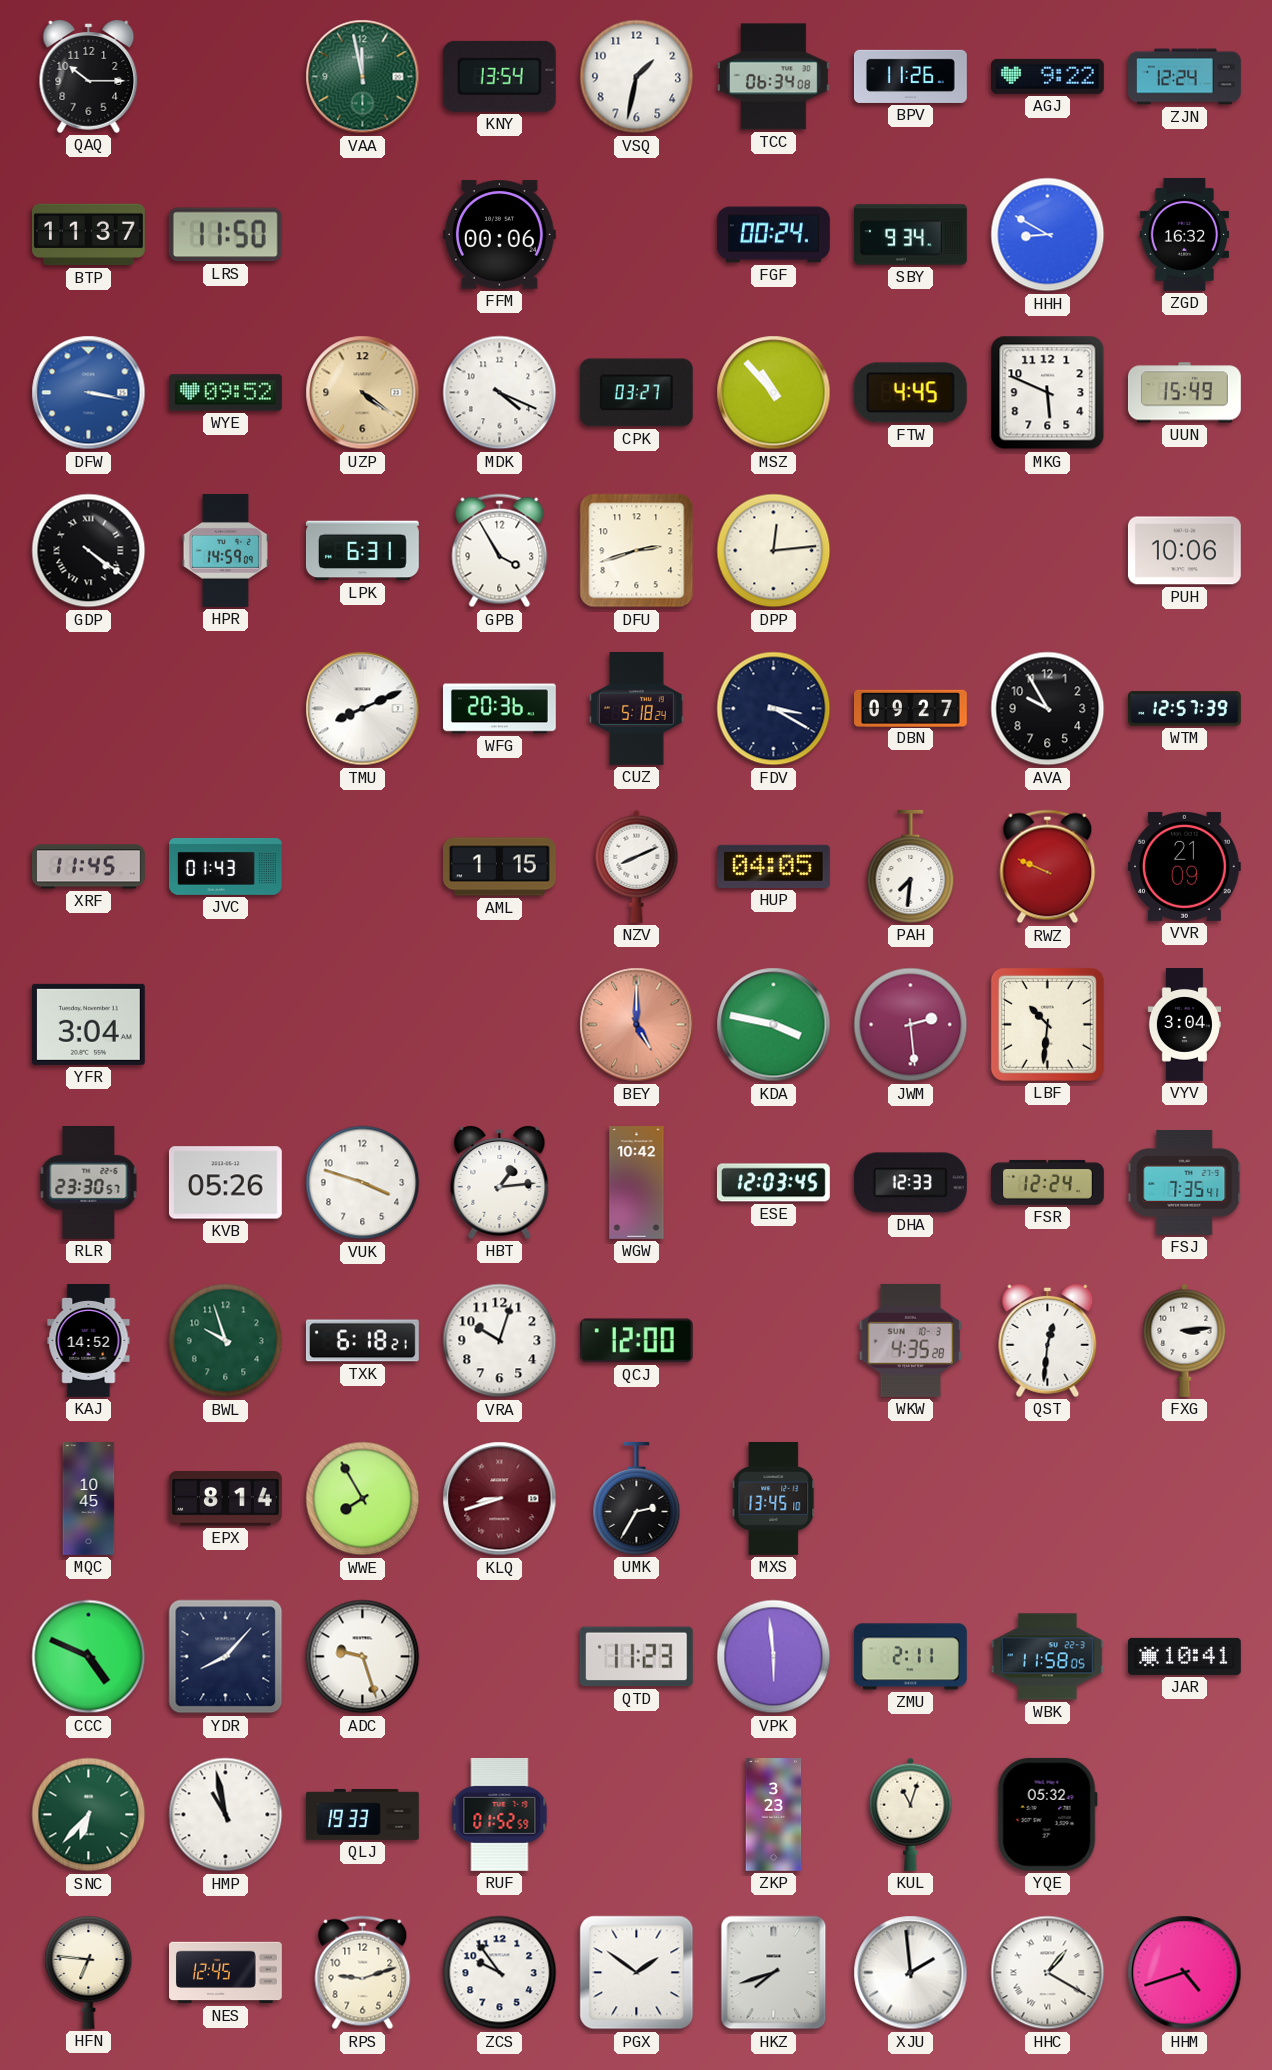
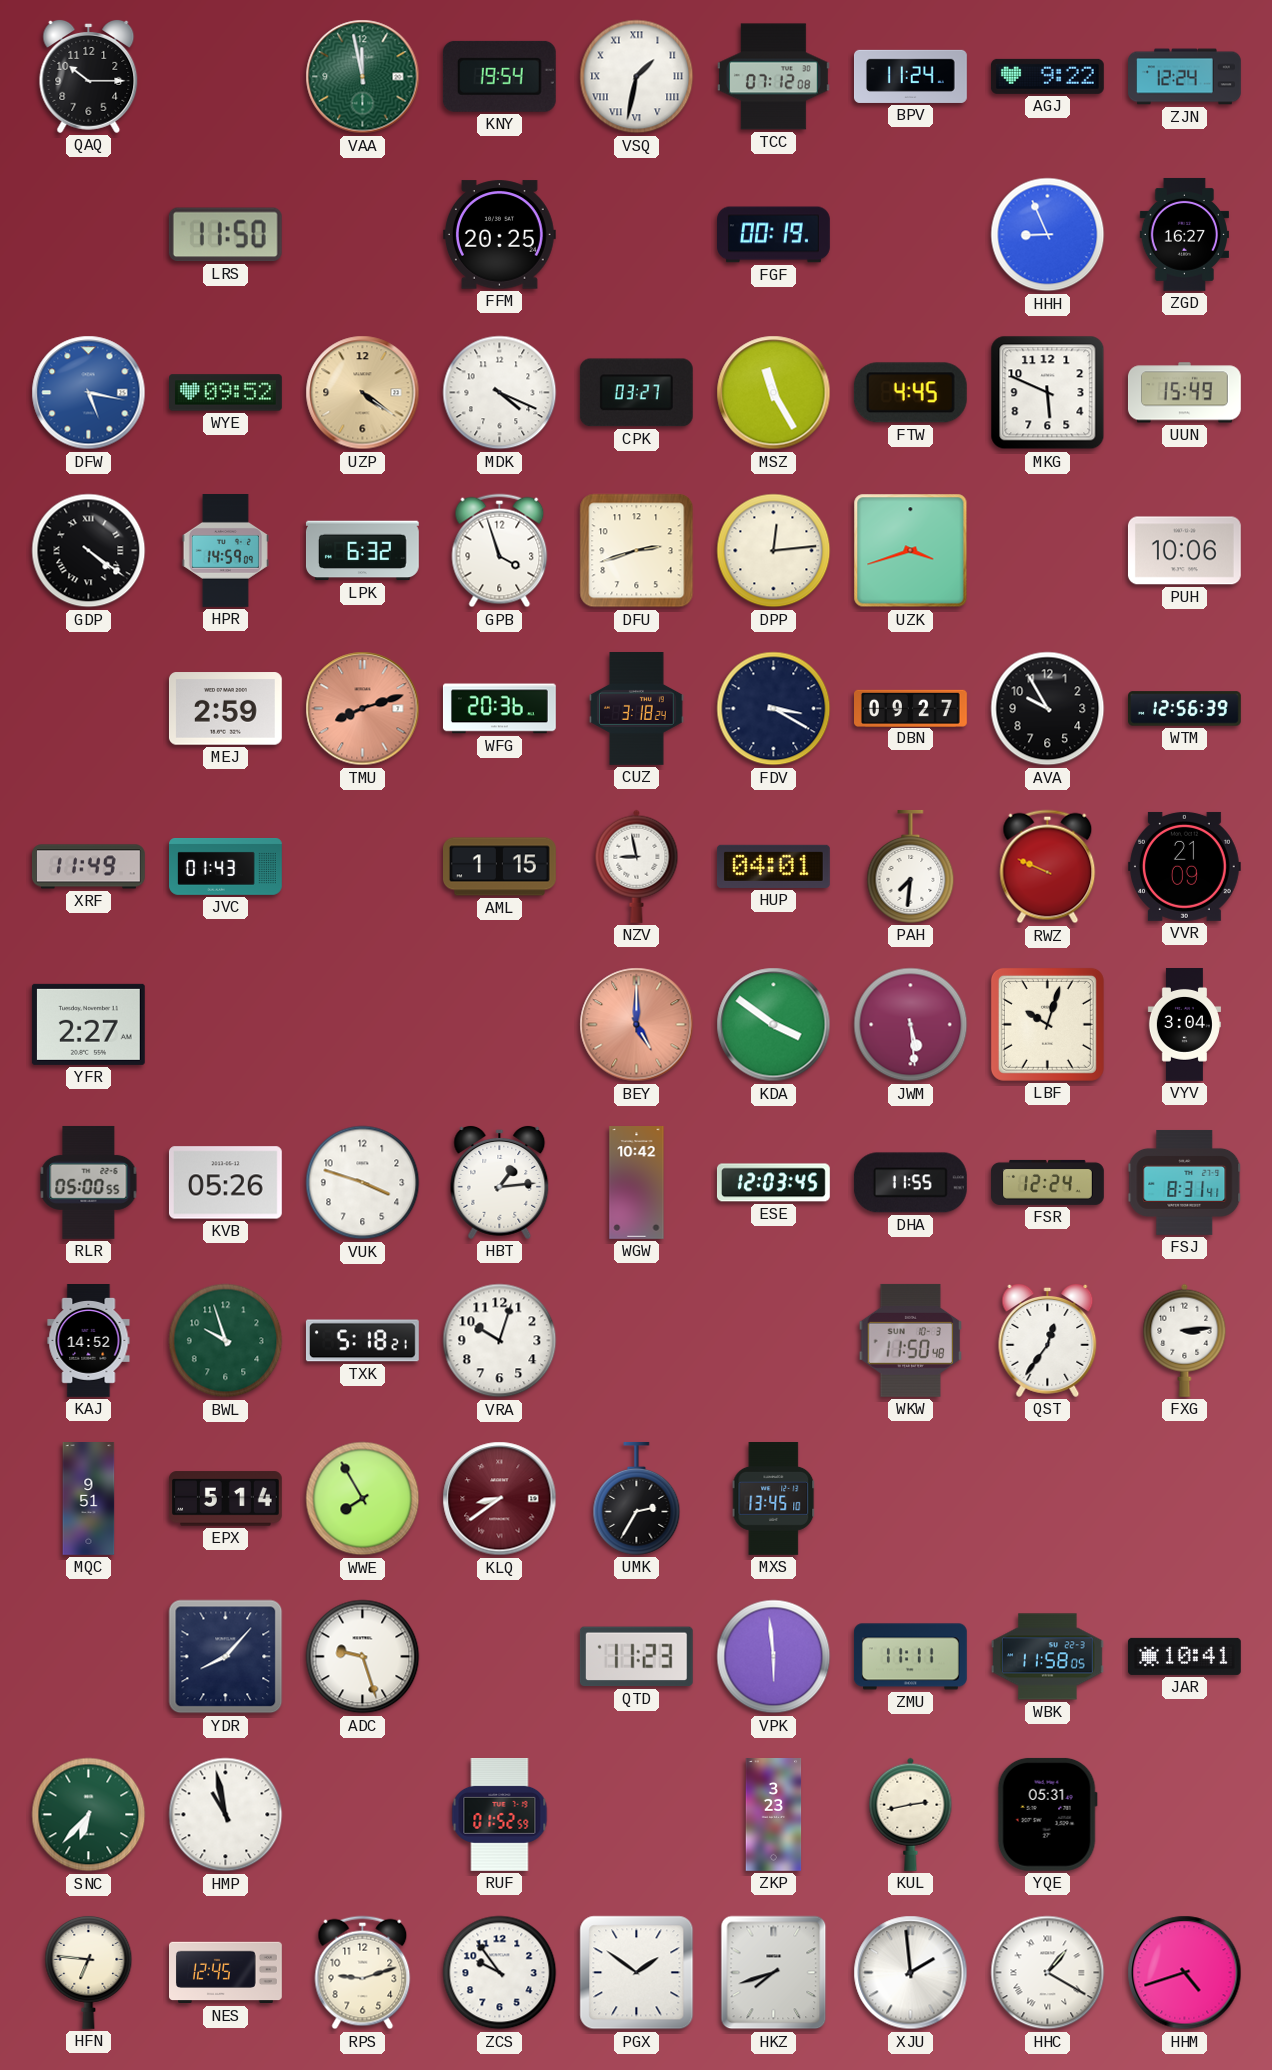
KNY: 13:54 -> 19:54 (499, 76)
VSQ numerals: Arabic -> Roman (637, 77)
TCC: 06:34 -> 07:12 (773, 77)
BPV: 11:26 -> 11:24 (911, 76)
BTP: 11:37 -> none (89, 235)
FFM: 00:06 -> 20:25 (499, 235)
FGF: 00:24 -> 00:19 (774, 235)
SBY: 9:34 -> none (910, 235)
HHH: 8:50 -> 8:56 (1048, 235)
ZGD: 16:32 -> 16:27 (1184, 234)
DFW: 3:17 -> 5:17 (89, 393)
MSZ: 10:53 -> 11:25 (774, 393)
LPK: 6:31 -> 6:32 (362, 551)
GPB: 3:55 -> 3:57 (500, 551)
UZK: none -> 3:42 (911, 551)
MEJ: none -> 2:59 (225, 709)
TMU: 8:11 -> 8:12 (363, 709)
TMU dial: white -> salmon (363, 709)
CUZ: 5:18 -> 3:18 (637, 709)
WTM: 12:57 -> 12:56 (1185, 709)
XRF: 11:45 -> 11:49 (88, 867)
NZV: 8:11 -> 8:58 (637, 866)
HUP: 04:05 -> 04:01 (773, 866)
YFR: 3:04 -> 2:27 (88, 1024)
KDA: 3:47 -> 3:51 (774, 1025)
JWM: 2:29 -> 5:29 (911, 1025)
LBF: 10:31 -> 10:03 (1047, 1024)
RLR: 23:30 -> 05:00 (89, 1182)
DHA: 12:33 -> 11:55 (910, 1183)
FSJ: 7:35 -> 8:31 (1185, 1182)
TXK: 6:18 -> 5:18 (362, 1341)
QCJ: 12:00 -> none (636, 1341)
WKW: 4:35 -> 11:50 (911, 1340)
QST: 12:31 -> 12:36 (1048, 1340)
MQC: 10:45 -> 9:51 (89, 1499)
EPX: 8:14 -> 5:14 (225, 1499)
KLQ: 8:42 -> 8:39 (500, 1499)
CCC: 4:49 -> none (89, 1657)
ZMU: 2:11 -> 11:11 (910, 1657)
QLJ: 19:33 -> none (363, 1814)
KUL: 11:03 -> 2:43 (911, 1814)
YQE: 05:32 -> 05:31 (1047, 1814)
